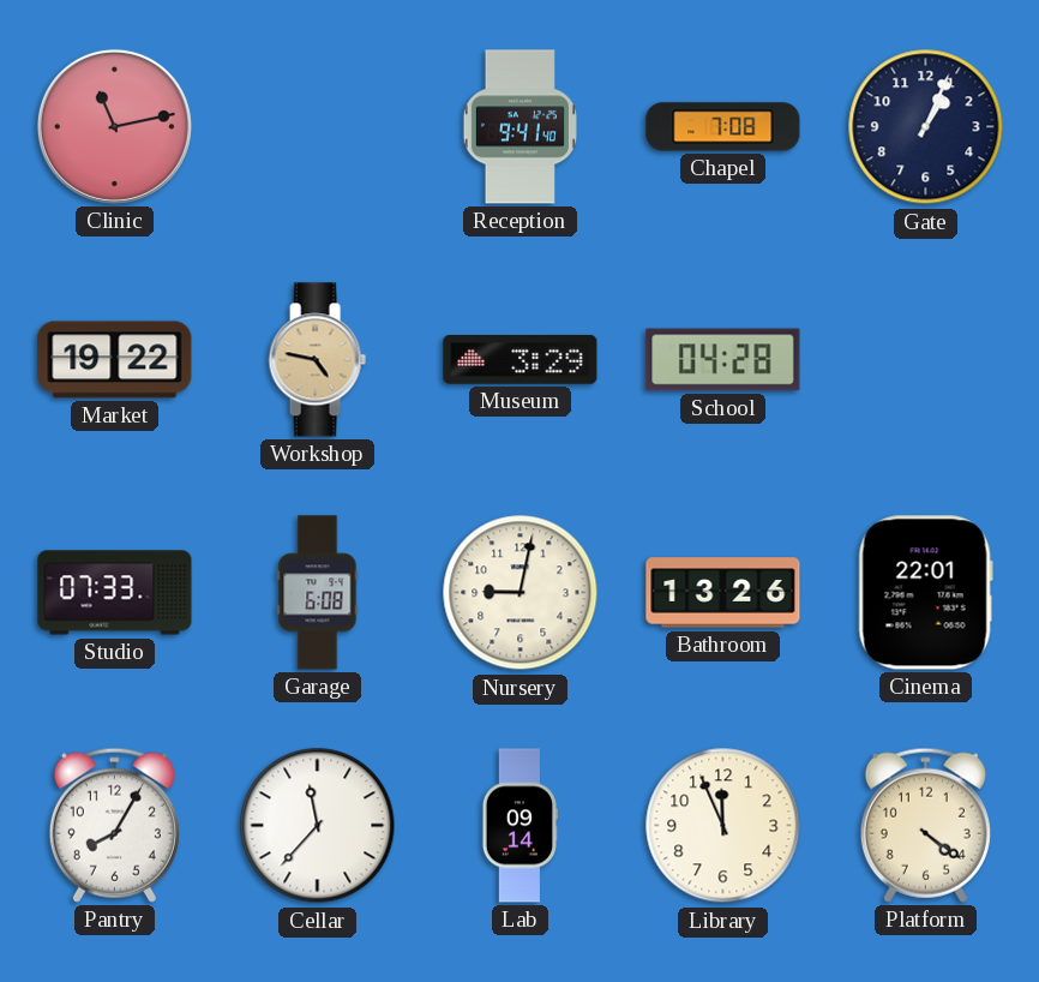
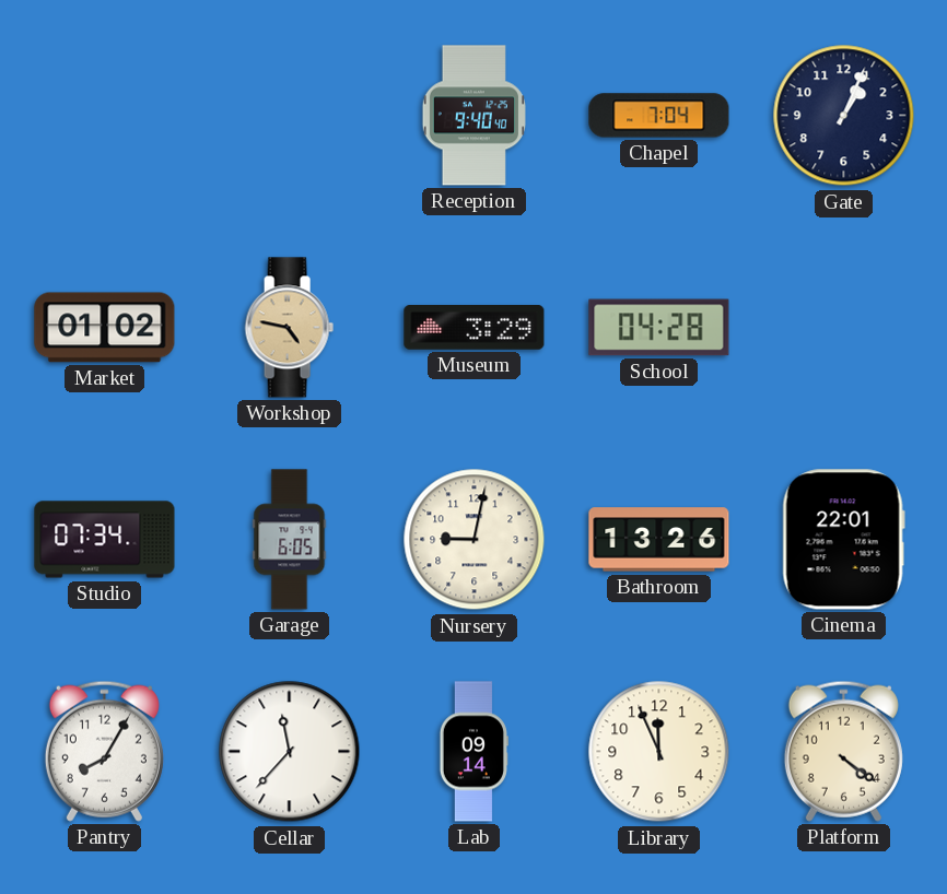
Clinic: 11:13 -> none (114, 126)
Reception: 9:41 -> 9:40 (473, 116)
Chapel: 7:08 -> 7:04 (659, 116)
Market: 19:22 -> 01:02 (105, 328)
Studio: 07:33 -> 07:34 (105, 540)
Garage: 6:08 -> 6:05 (290, 540)
